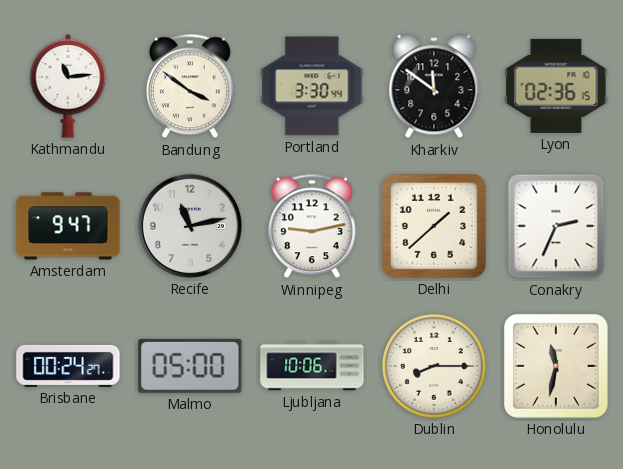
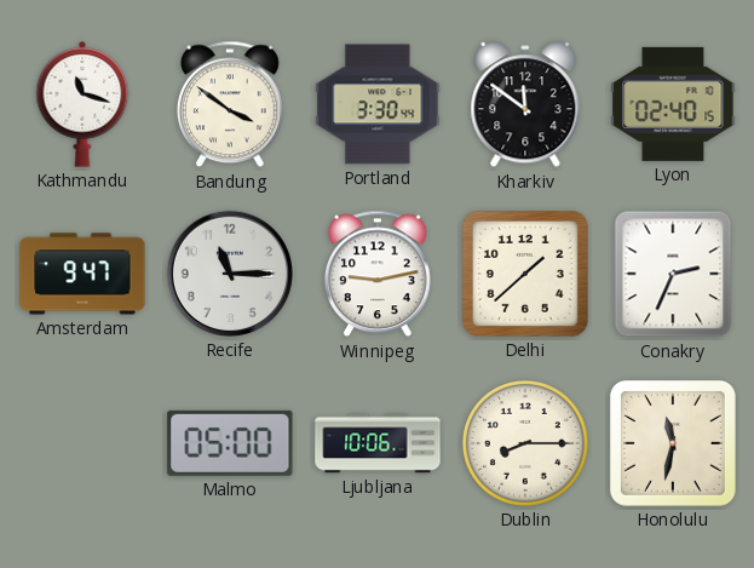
Kathmandu: 11:14 -> 11:18 (82, 104)
Lyon: 02:36 -> 02:40 (673, 104)
Recife: 11:13 -> 11:15 (230, 274)
Brisbane: 00:24 -> none (68, 366)
